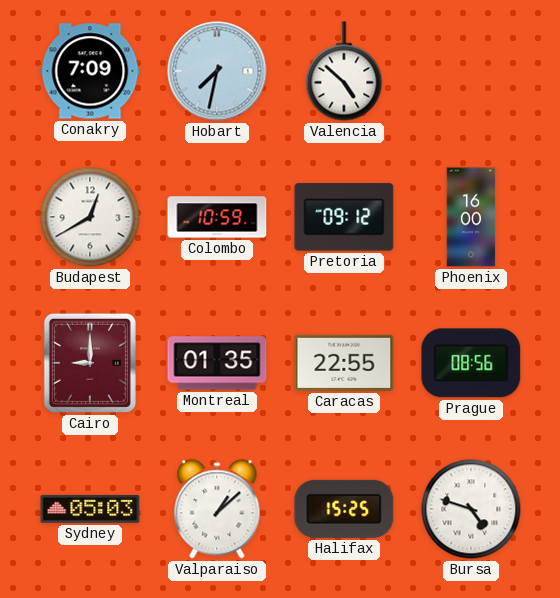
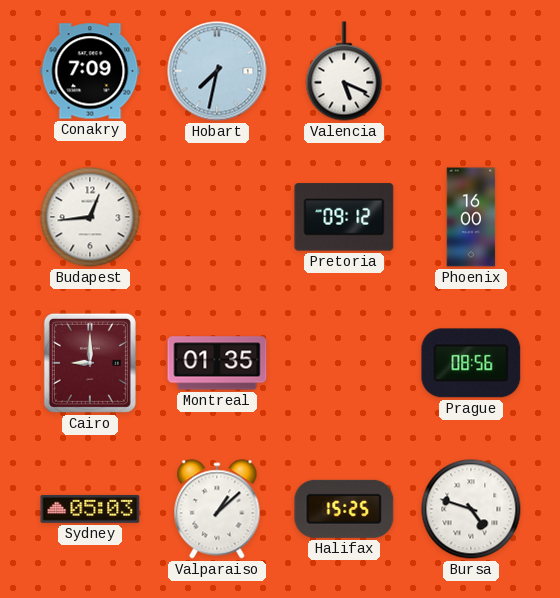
Valencia: 4:52 -> 5:19 (344, 71)
Budapest: 12:40 -> 12:44 (90, 217)
Colombo: 10:59 -> none (217, 217)
Caracas: 22:55 -> none (344, 363)
